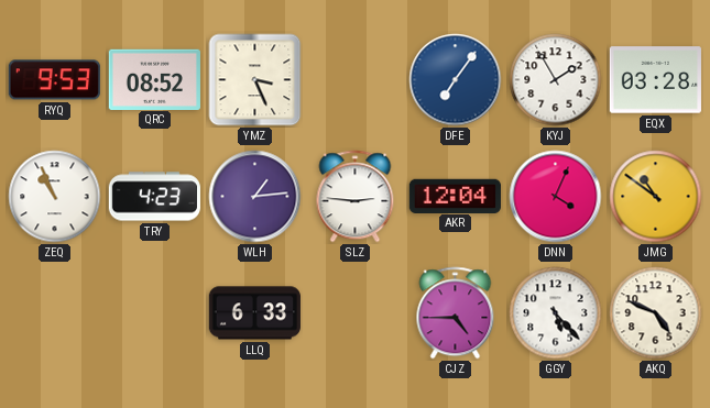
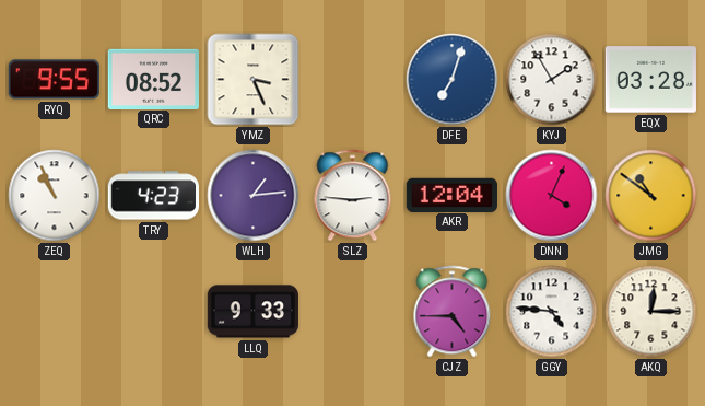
RYQ: 9:53 -> 9:55 (54, 80)
DFE: 7:06 -> 7:03 (453, 80)
LLQ: 6:33 -> 9:33 (252, 312)
GGY: 5:23 -> 4:46 (552, 312)
AKQ: 4:49 -> 12:15 (651, 312)
